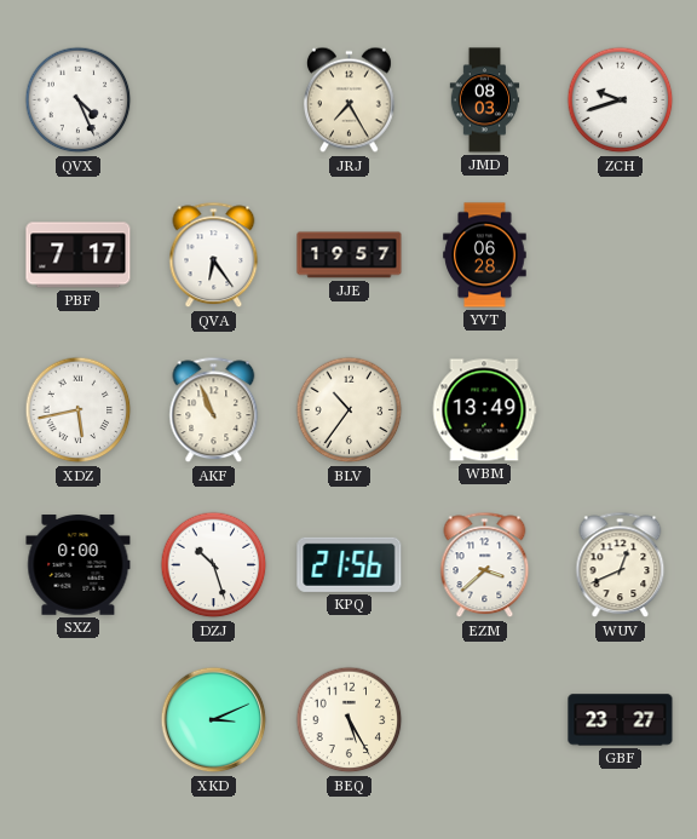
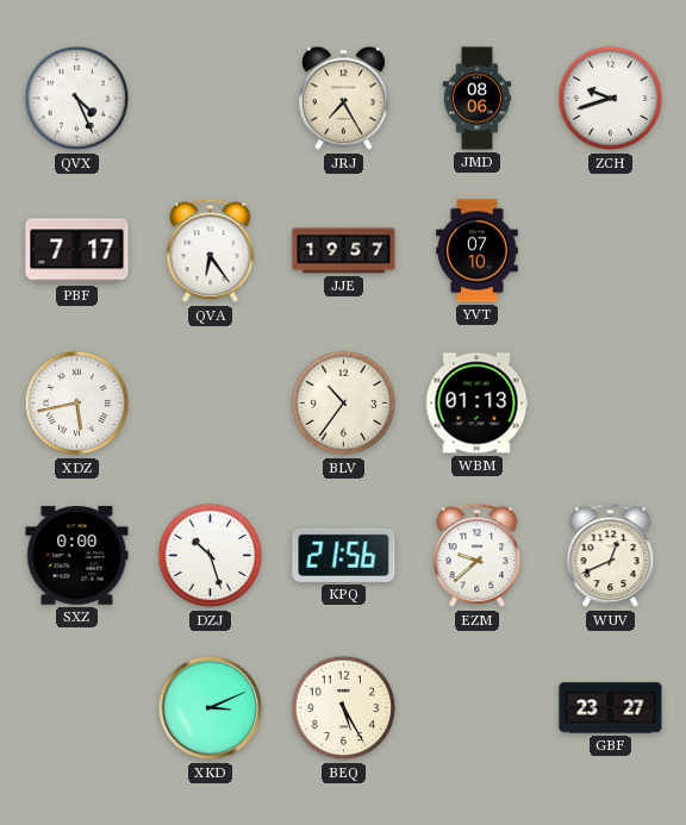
JMD: 08:03 -> 08:06 (478, 99)
YVT: 06:28 -> 07:10 (478, 251)
AKF: 10:56 -> none (214, 410)
WBM: 13:49 -> 01:13 (476, 404)
EZM: 3:38 -> 9:38 (478, 556)
